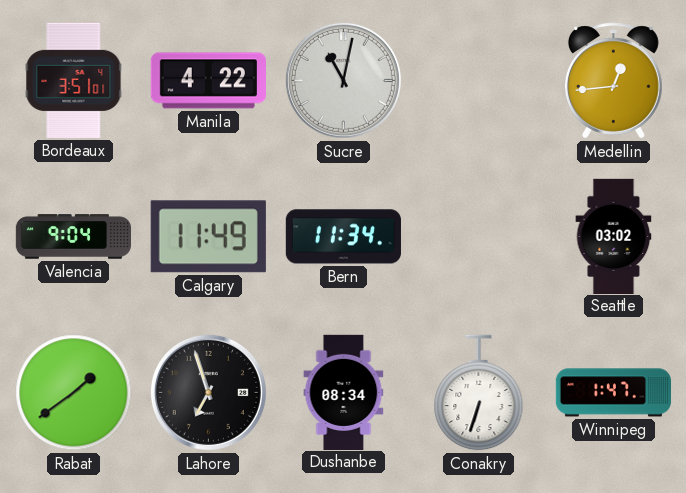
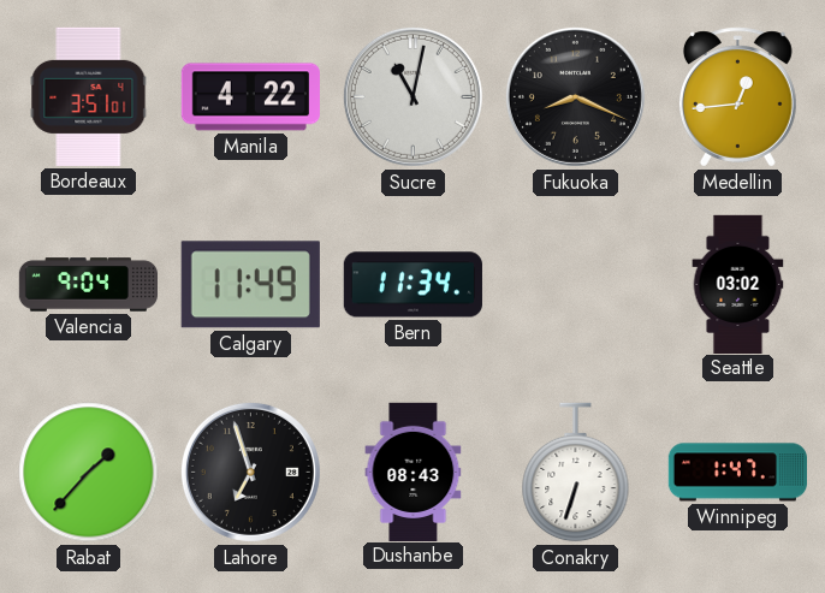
Fukuoka: none -> 8:19 (575, 96)
Rabat: 1:39 -> 1:37 (89, 473)
Dushanbe: 08:34 -> 08:43 (414, 472)
